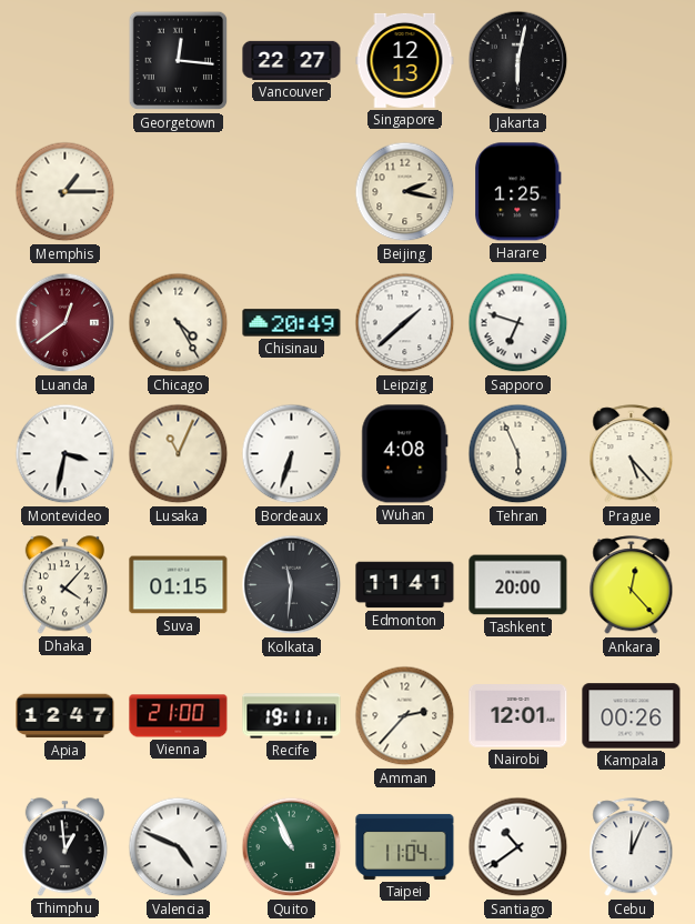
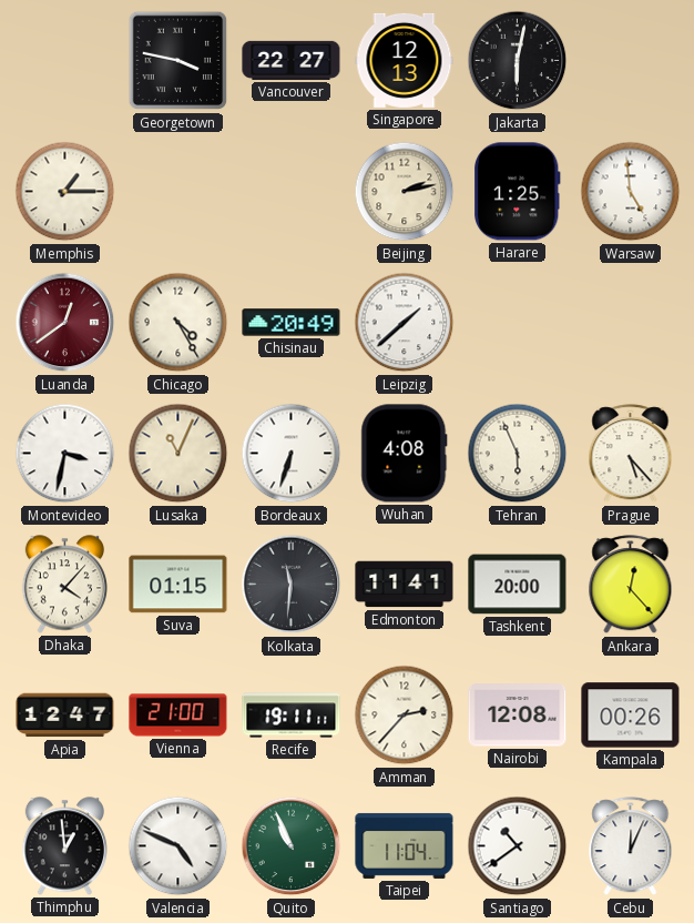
Georgetown: 12:16 -> 3:47 (178, 61)
Beijing: 2:17 -> 2:13 (405, 192)
Warsaw: none -> 4:59 (631, 192)
Sapporo: 6:48 -> none (518, 323)
Nairobi: 12:01 -> 12:08 (518, 716)
